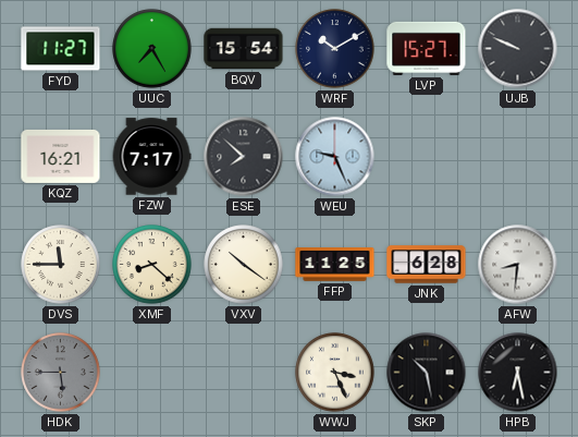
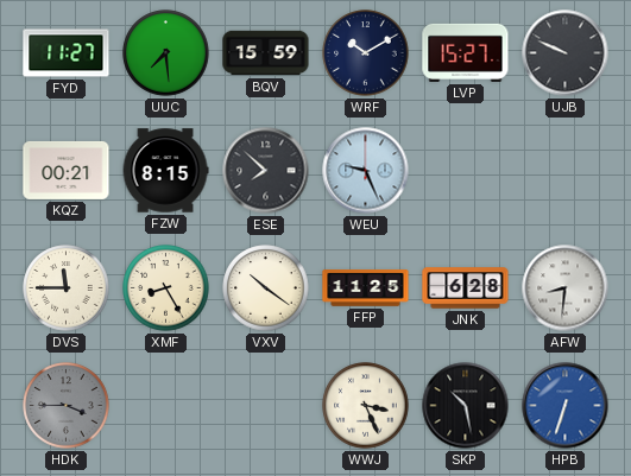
UUC: 7:25 -> 7:29 (166, 53)
BQV: 15:54 -> 15:59 (266, 53)
KQZ: 16:21 -> 00:21 (67, 170)
FZW: 7:17 -> 8:15 (165, 171)
XMF: 8:22 -> 8:25 (166, 288)
HDK: 5:45 -> 3:45 (67, 406)
HPB: 6:28 -> 6:33 (566, 406)
HPB dial: black -> blue (566, 406)
